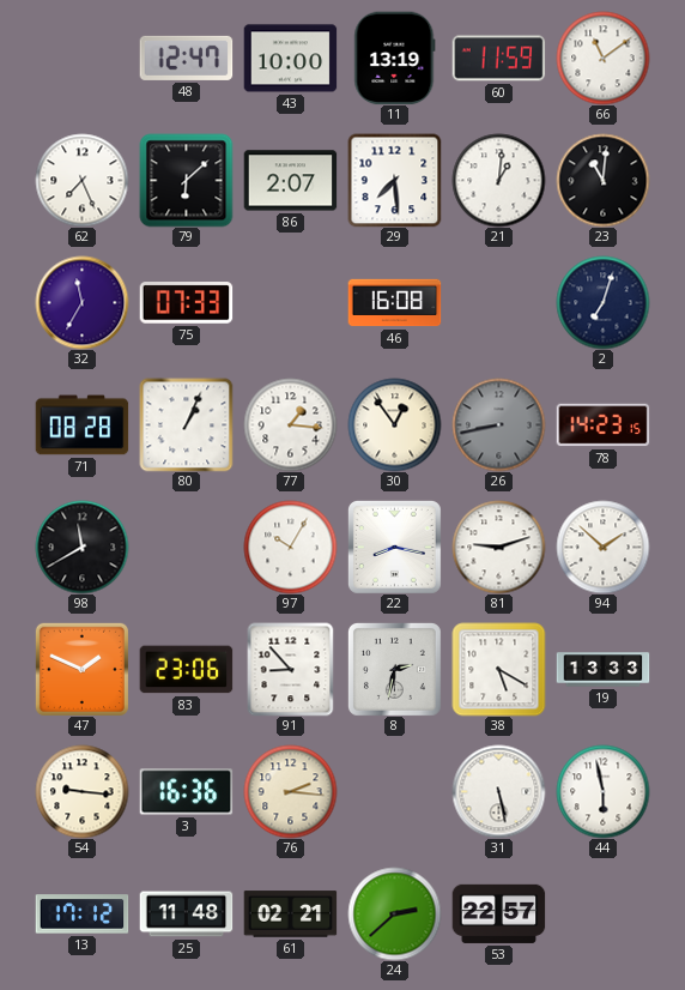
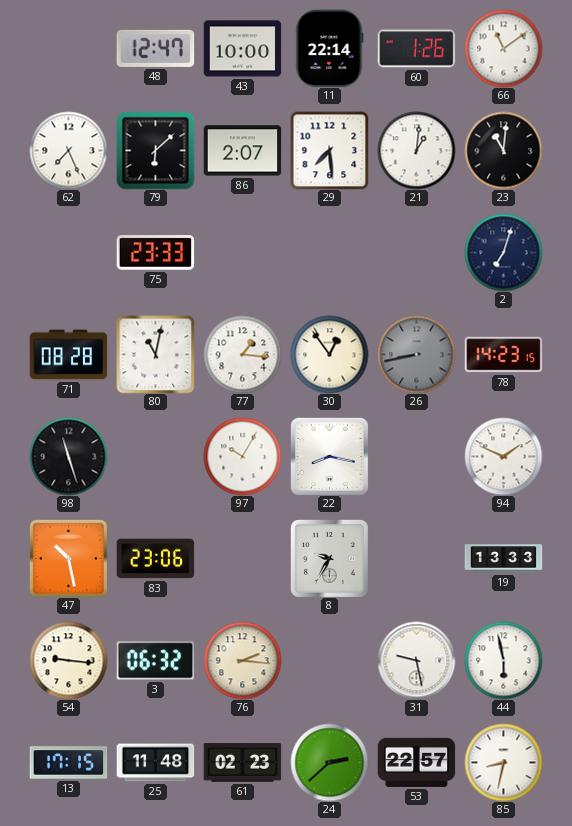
11: 13:19 -> 22:14 (330, 48)
60: 11:59 -> 1:26 (416, 49)
32: 11:35 -> none (81, 302)
75: 07:33 -> 23:33 (155, 253)
46: 16:08 -> none (394, 303)
80: 1:04 -> 11:02 (155, 354)
98: 11:40 -> 11:27 (68, 456)
81: 9:12 -> none (498, 547)
94: 1:52 -> 1:49 (503, 456)
47: 1:49 -> 10:28 (68, 558)
91: 8:53 -> none (291, 669)
8: 2:32 -> 9:35 (329, 558)
38: 5:20 -> none (498, 669)
3: 16:36 -> 06:32 (155, 661)
31: 5:28 -> 9:28 (416, 660)
13: 17:12 -> 17:15 (68, 763)
61: 02:21 -> 02:23 (242, 763)
85: none -> 8:32 (503, 762)
